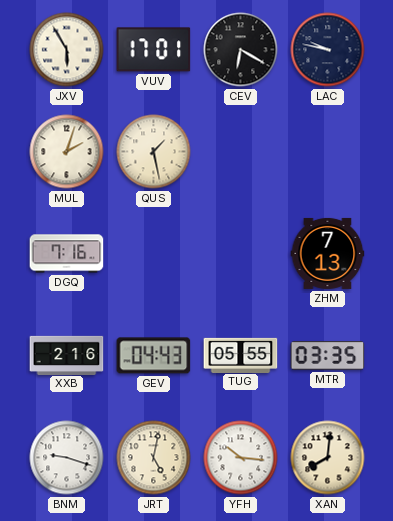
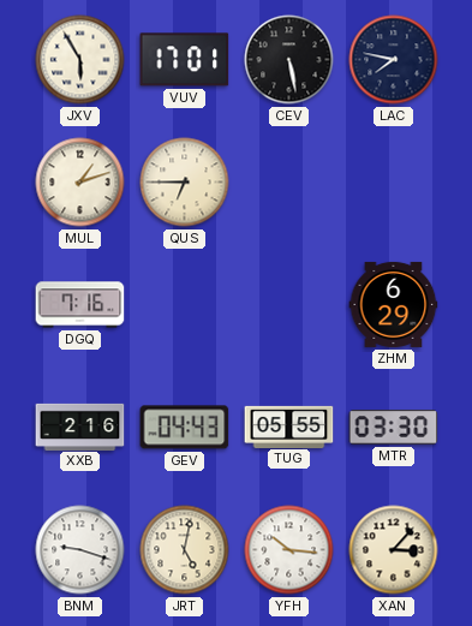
CEV: 6:20 -> 5:28 (289, 60)
LAC: 9:47 -> 7:47 (394, 60)
MUL: 2:03 -> 1:12 (80, 183)
QUS: 1:28 -> 6:45 (185, 183)
ZHM: 7:13 -> 6:29 (394, 304)
MTR: 03:35 -> 03:30 (394, 428)
XAN: 8:01 -> 3:07 (394, 550)
